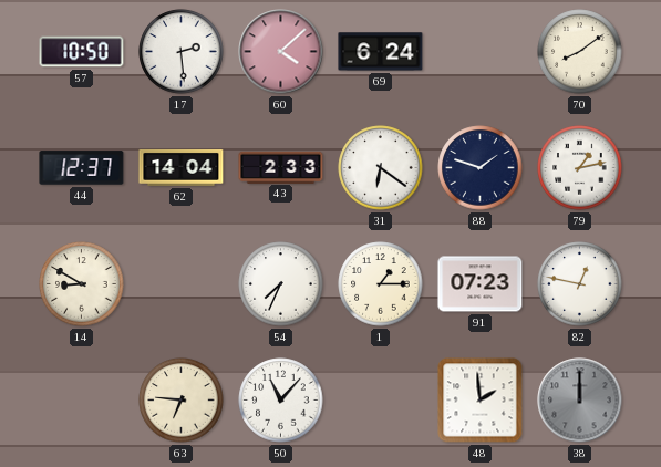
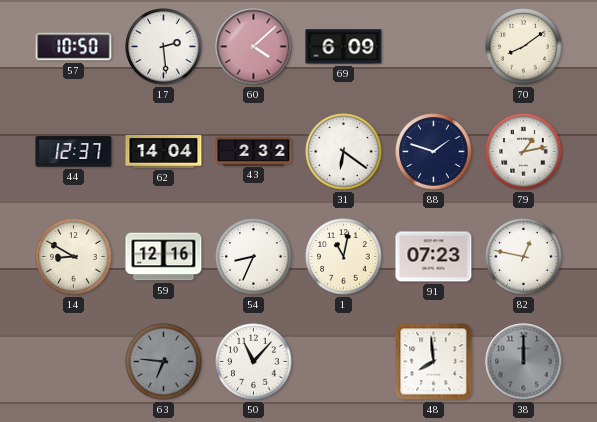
69: 6:24 -> 6:09 (344, 47)
43: 2:33 -> 2:32 (254, 151)
59: none -> 12:16 (164, 257)
54: 7:34 -> 8:34 (254, 257)
1: 1:15 -> 11:02 (344, 257)
63 dial: cream -> grey (164, 362)
48: 1:59 -> 7:59 (434, 362)
